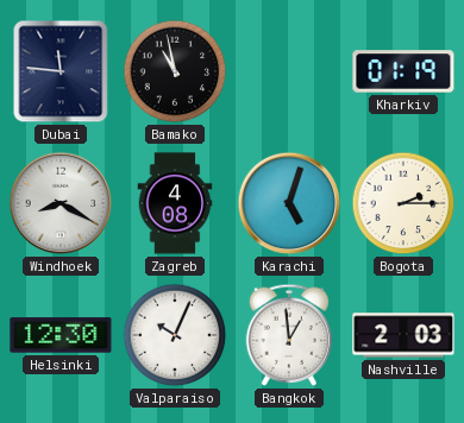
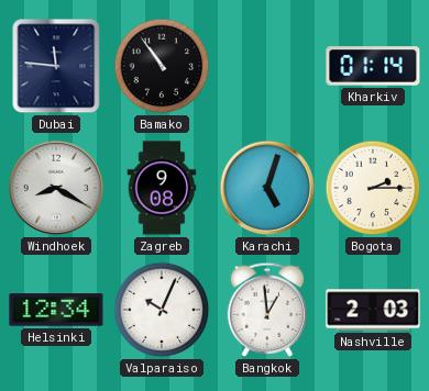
Bamako: 10:58 -> 10:54 (162, 66)
Kharkiv: 01:19 -> 01:14 (373, 66)
Zagreb: 4:08 -> 9:08 (162, 188)
Helsinki: 12:30 -> 12:34 (56, 310)
